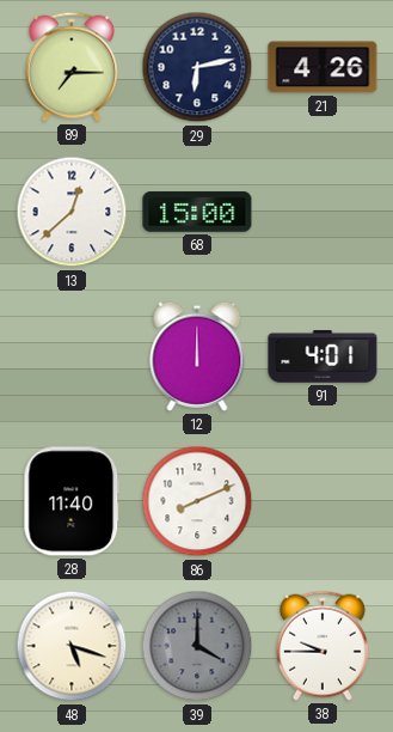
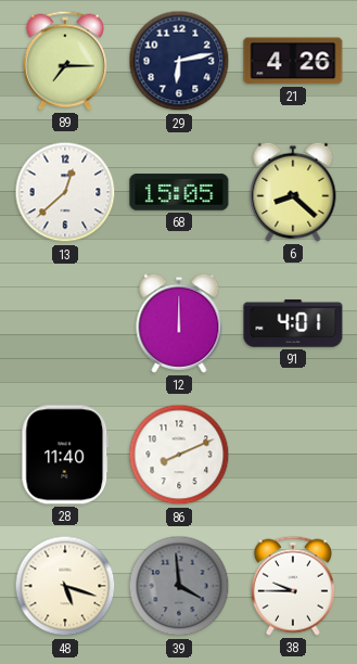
68: 15:00 -> 15:05 (179, 192)
6: none -> 8:22 (293, 192)
39: 4:00 -> 3:59 (179, 586)
